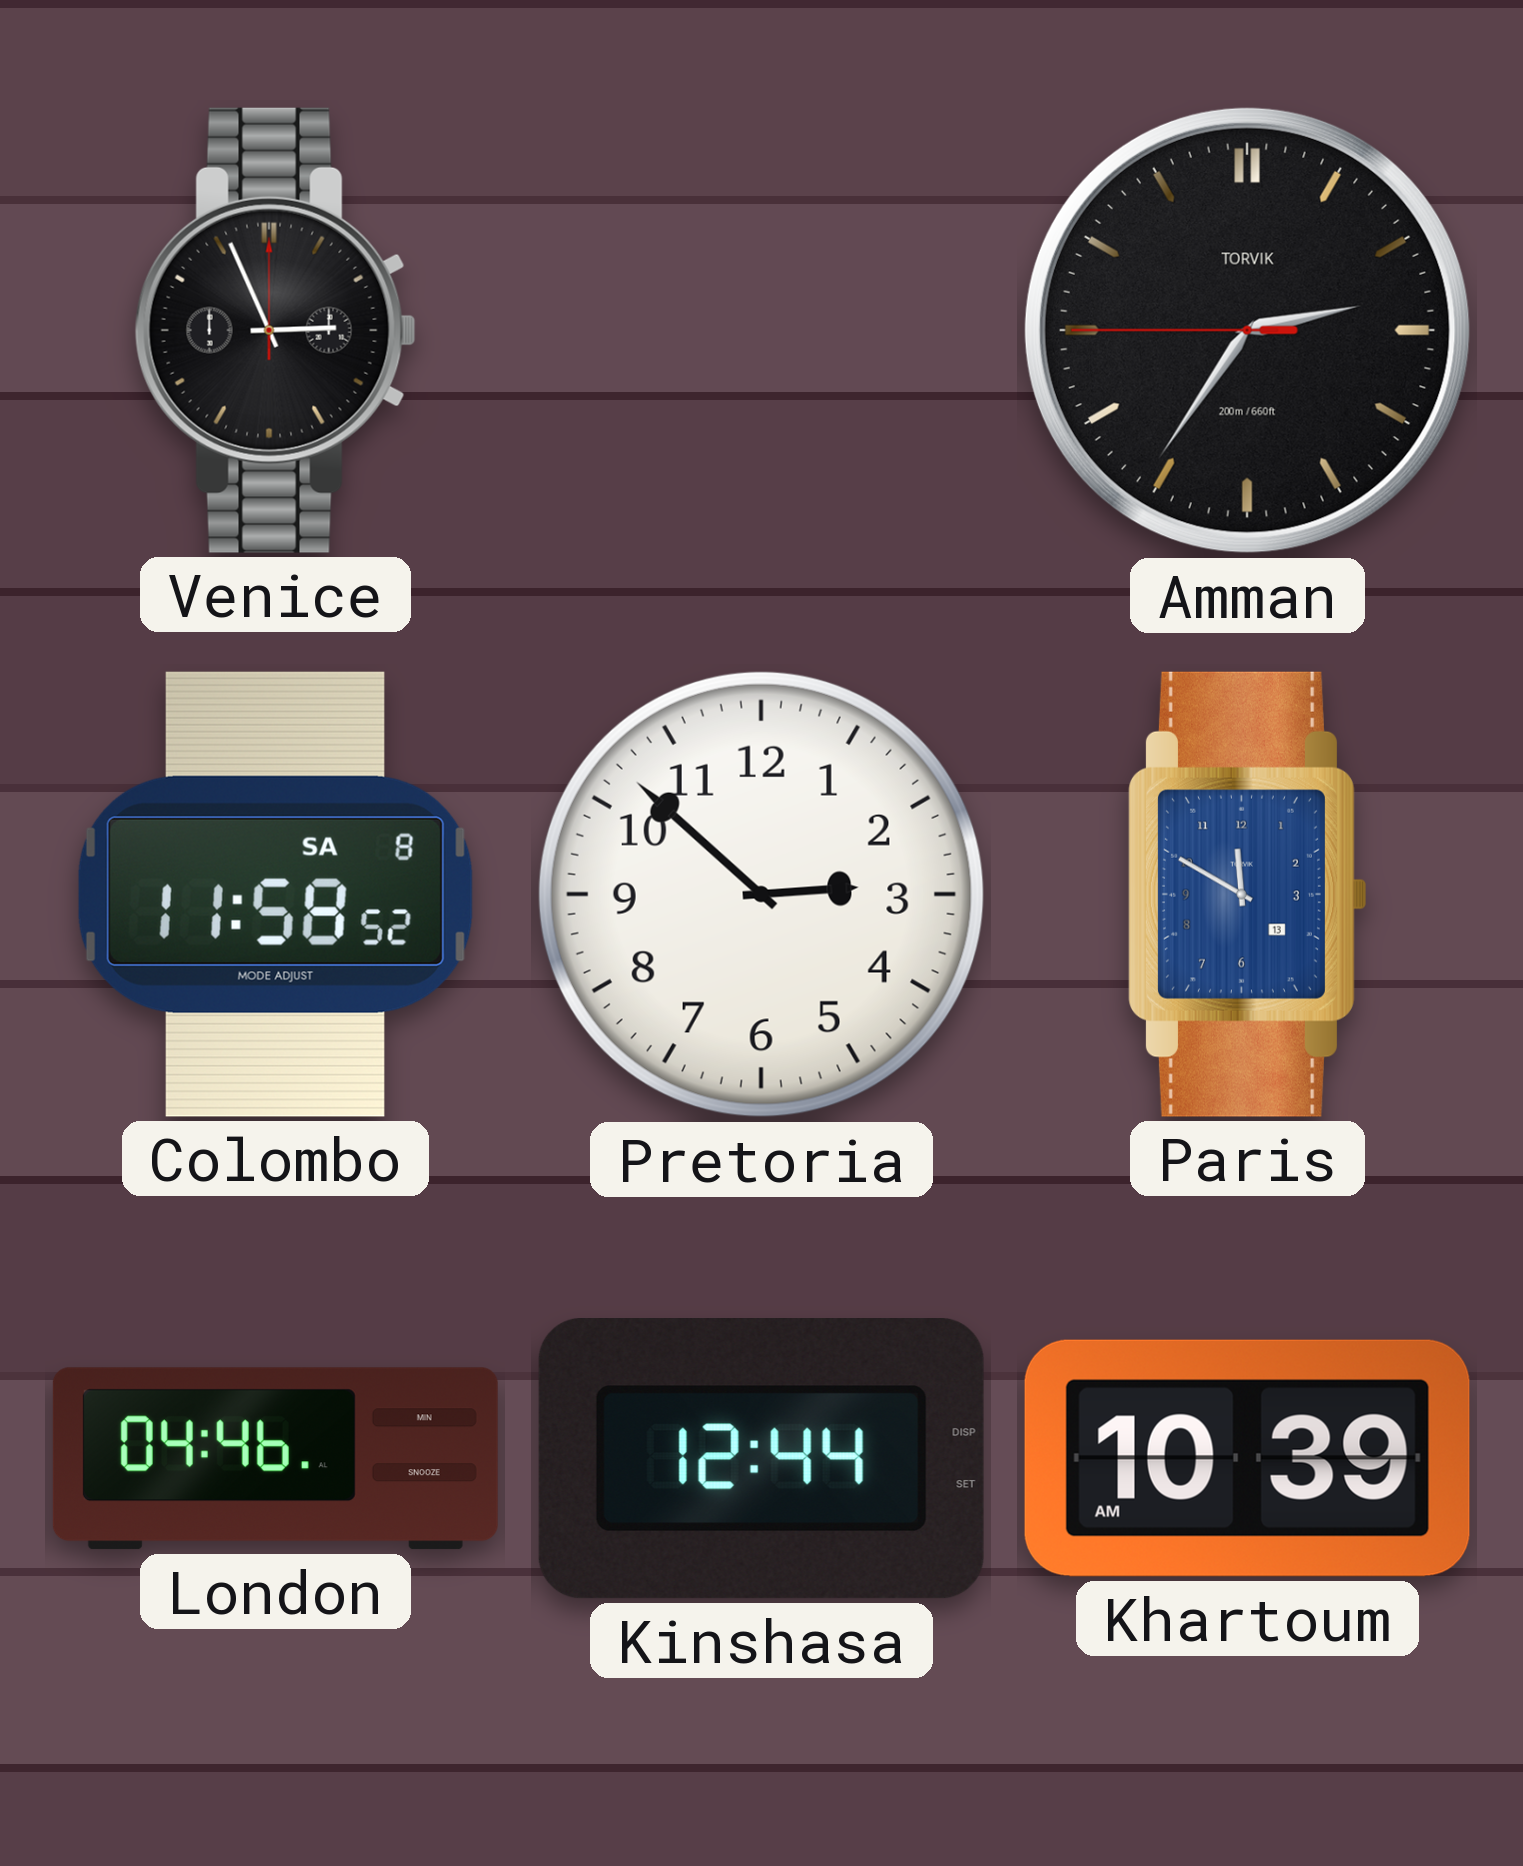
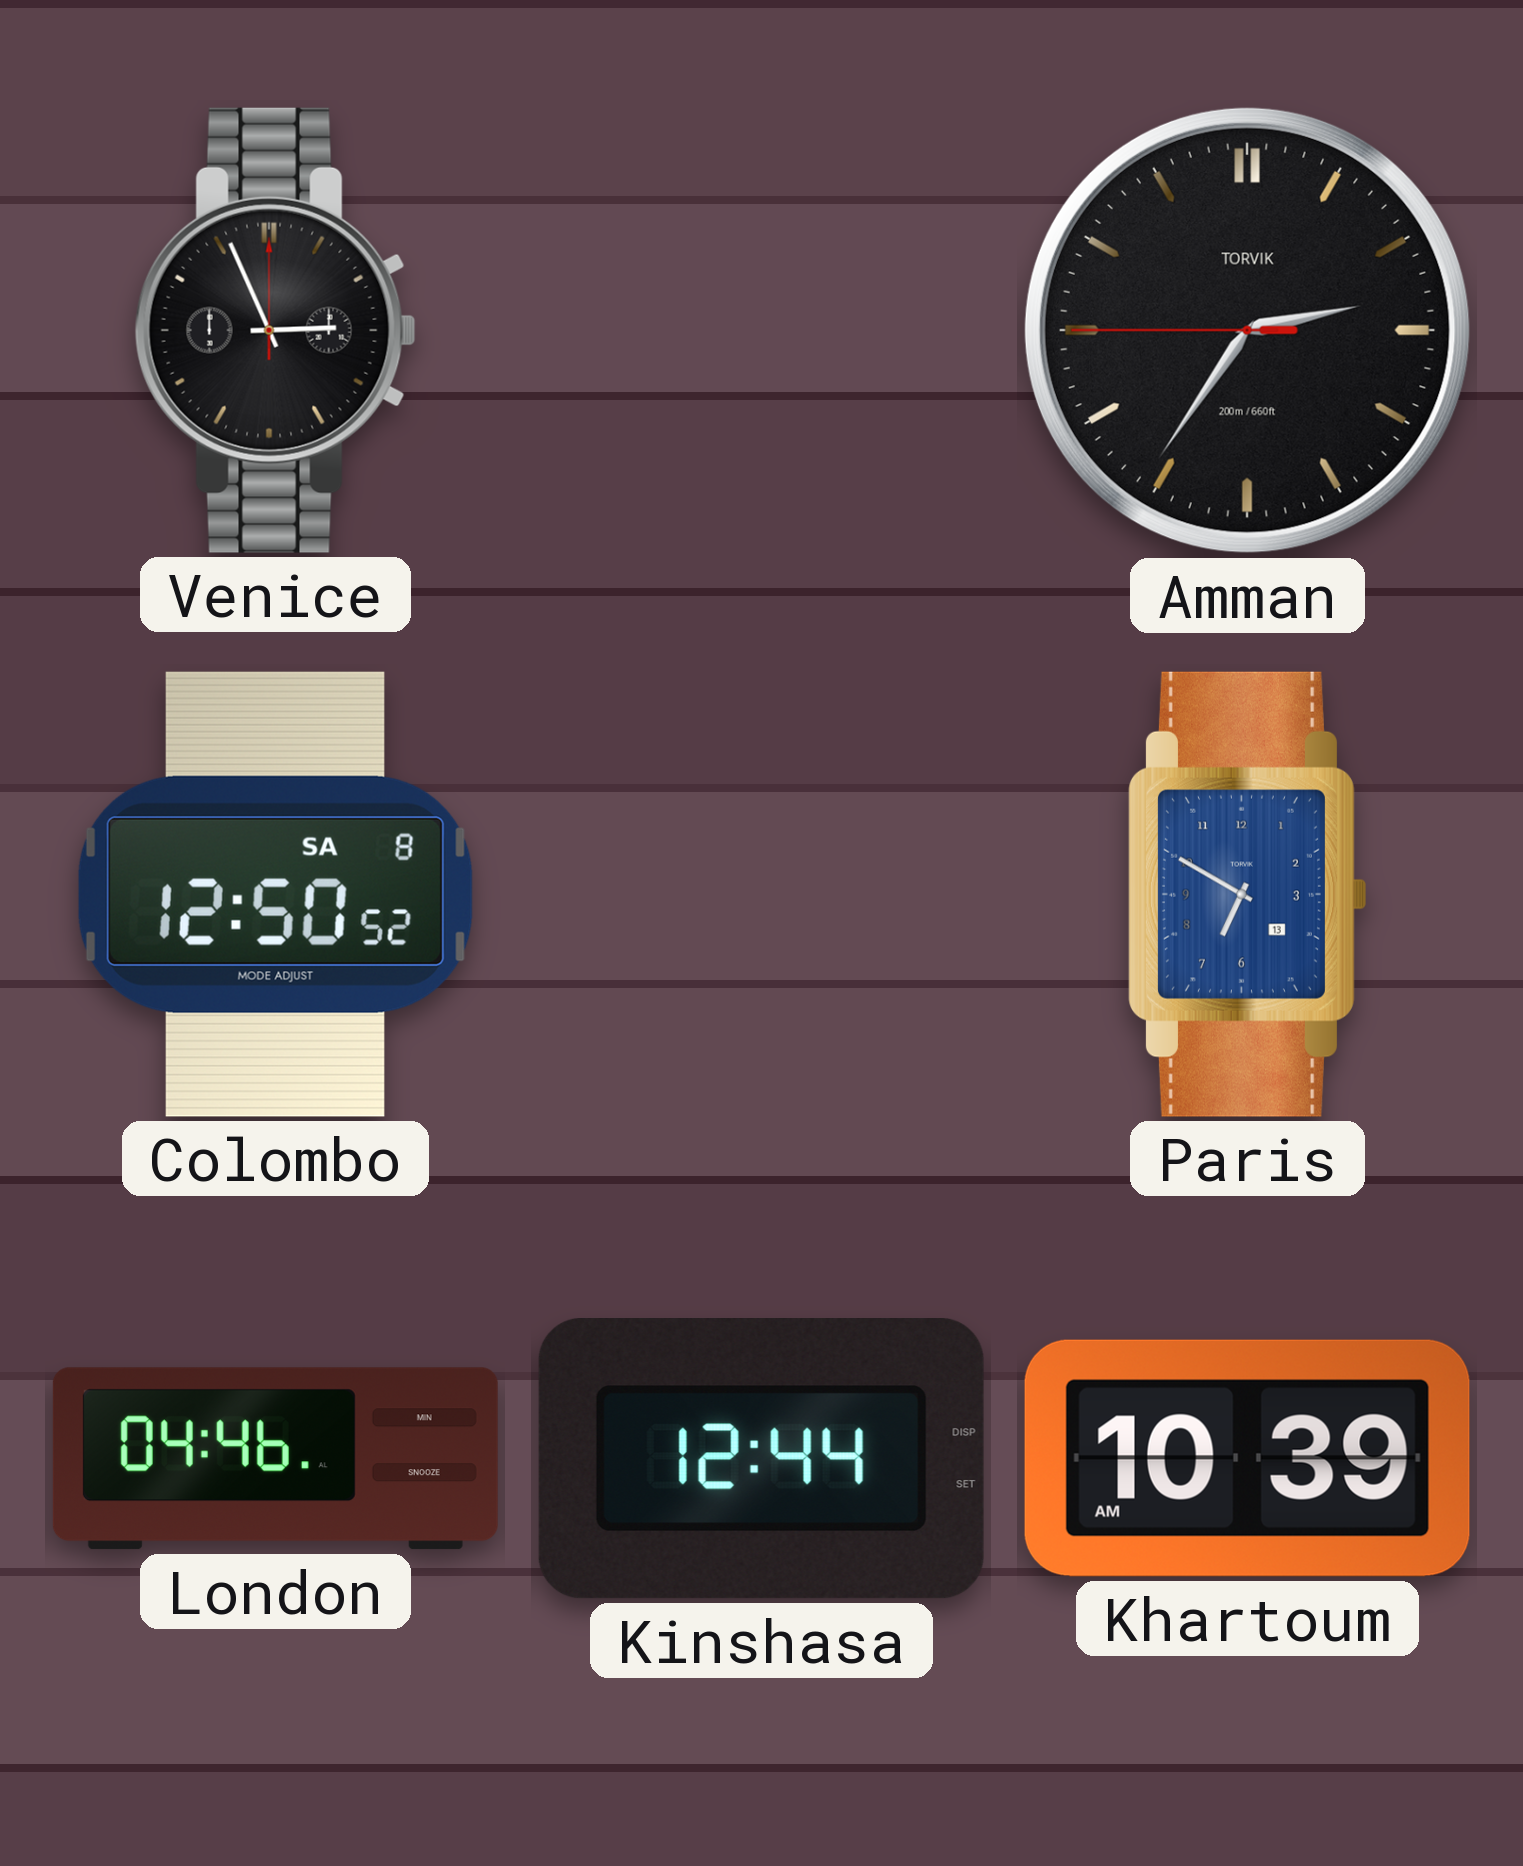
Colombo: 11:58 -> 12:50 (275, 894)
Pretoria: 2:52 -> none (761, 894)
Paris: 11:50 -> 6:50 (1247, 894)
